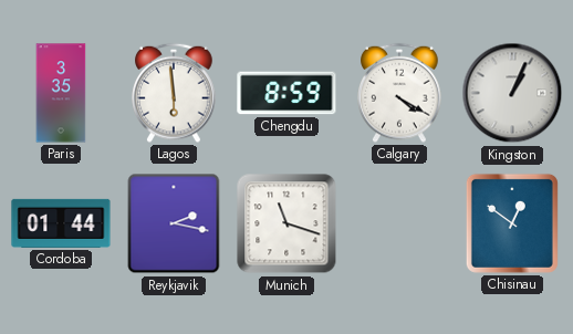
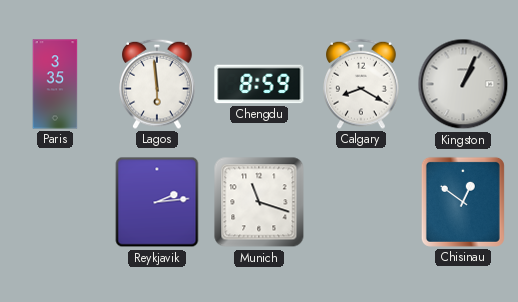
Calgary: 4:20 -> 8:20 (361, 84)
Cordoba: 01:44 -> none (61, 223)
Reykjavik: 2:17 -> 2:14 (157, 202)
